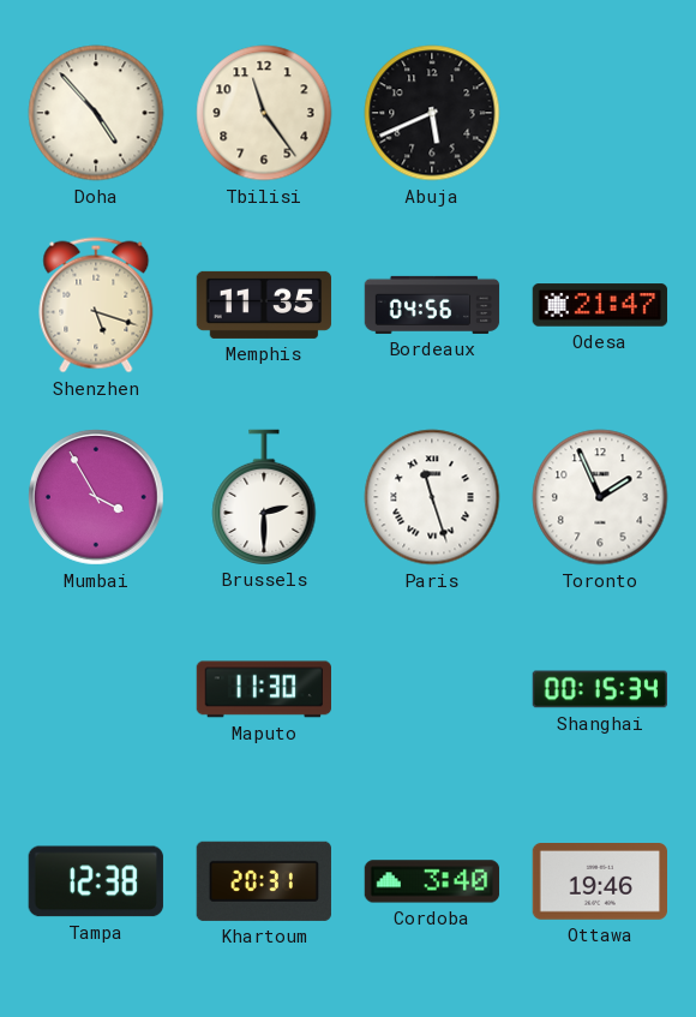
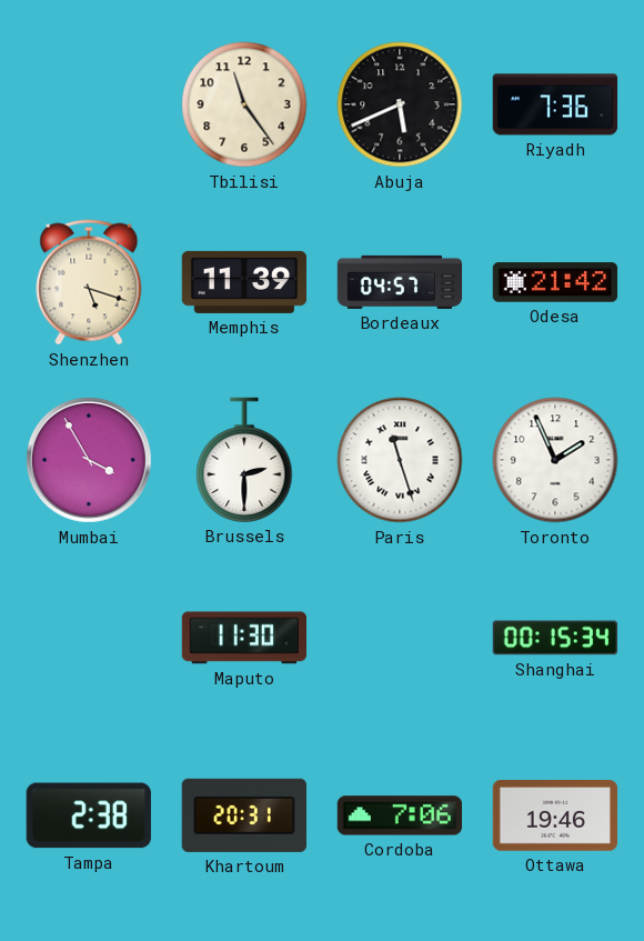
Doha: 4:53 -> none (96, 113)
Riyadh: none -> 7:36 (555, 104)
Memphis: 11:35 -> 11:39 (244, 282)
Bordeaux: 04:56 -> 04:57 (400, 282)
Odesa: 21:47 -> 21:42 (555, 282)
Tampa: 12:38 -> 2:38 (89, 815)
Cordoba: 3:40 -> 7:06 (400, 815)
